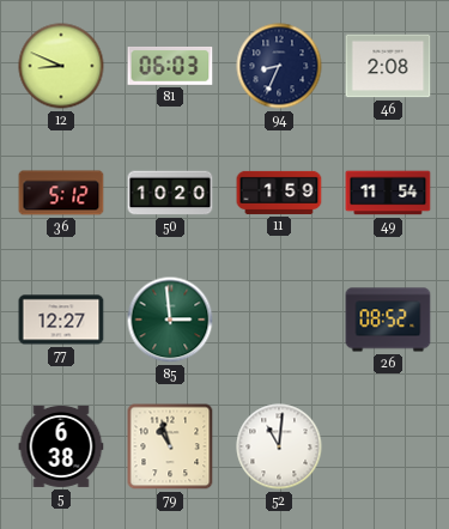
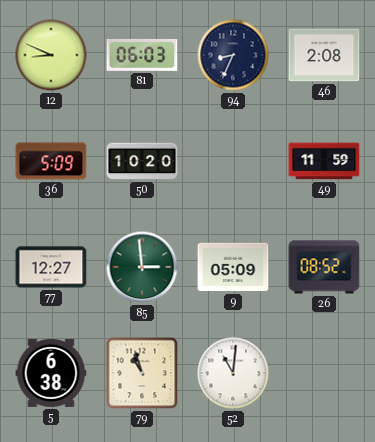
36: 5:12 -> 5:09 (51, 161)
11: 1:59 -> none (279, 193)
49: 11:54 -> 11:59 (324, 161)
9: none -> 05:09 (233, 267)
